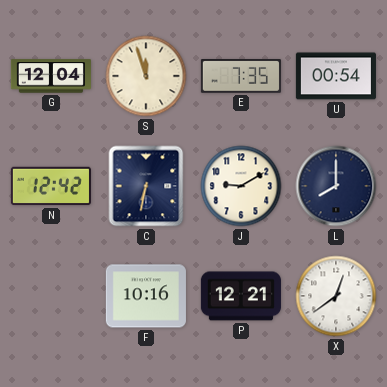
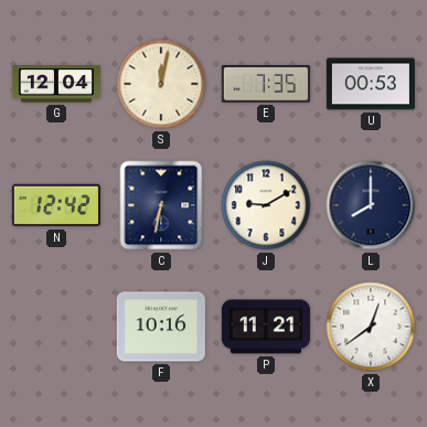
S: 11:57 -> 12:02 (161, 84)
U: 00:54 -> 00:53 (371, 84)
P: 12:21 -> 11:21 (266, 327)
